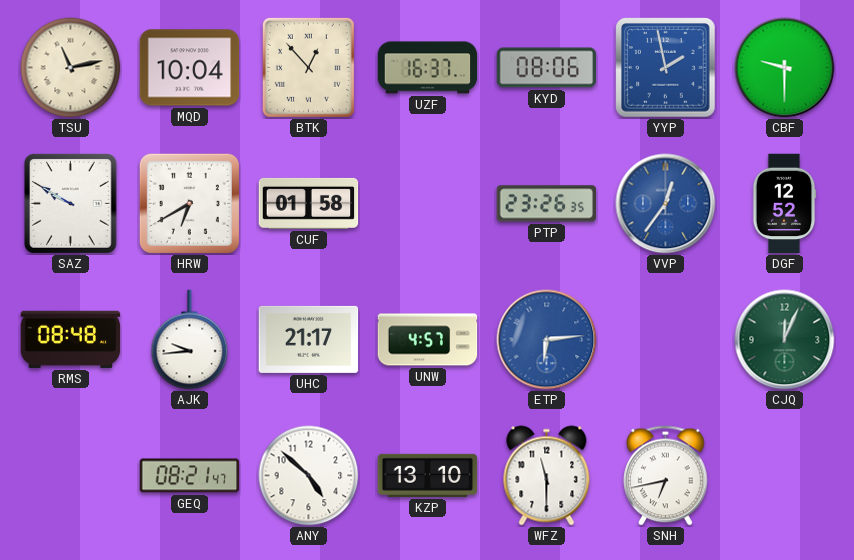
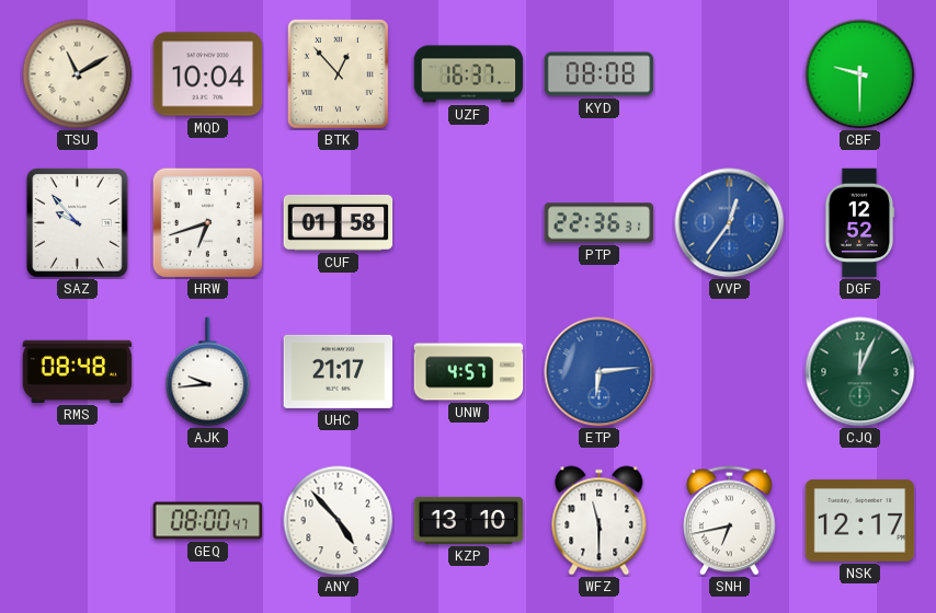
TSU: 11:13 -> 11:10 (78, 74)
KYD: 08:06 -> 08:08 (600, 74)
YYP: 1:58 -> none (666, 68)
SAZ: 9:50 -> 9:53 (78, 223)
HRW: 6:40 -> 6:42 (207, 222)
PTP: 23:26 -> 22:36 (600, 223)
GEQ: 08:21 -> 08:00 (208, 521)
ANY: 4:52 -> 4:53 (339, 521)
NSK: none -> 12:17 (860, 520)
